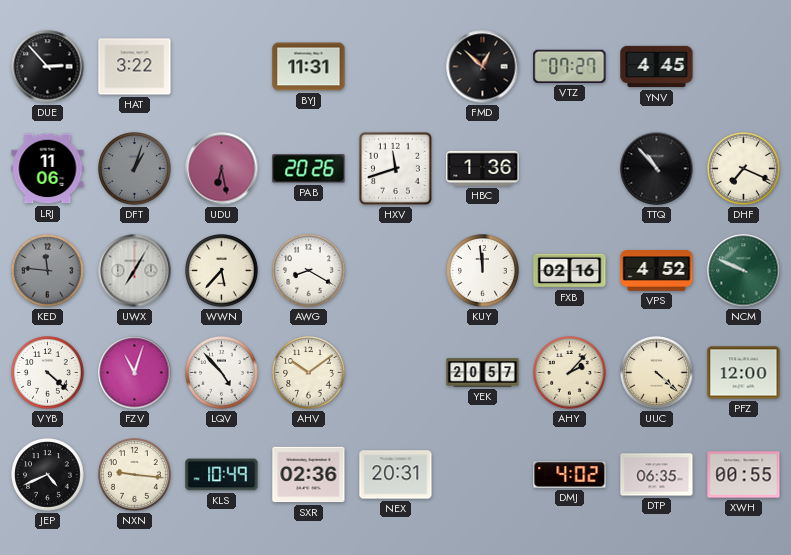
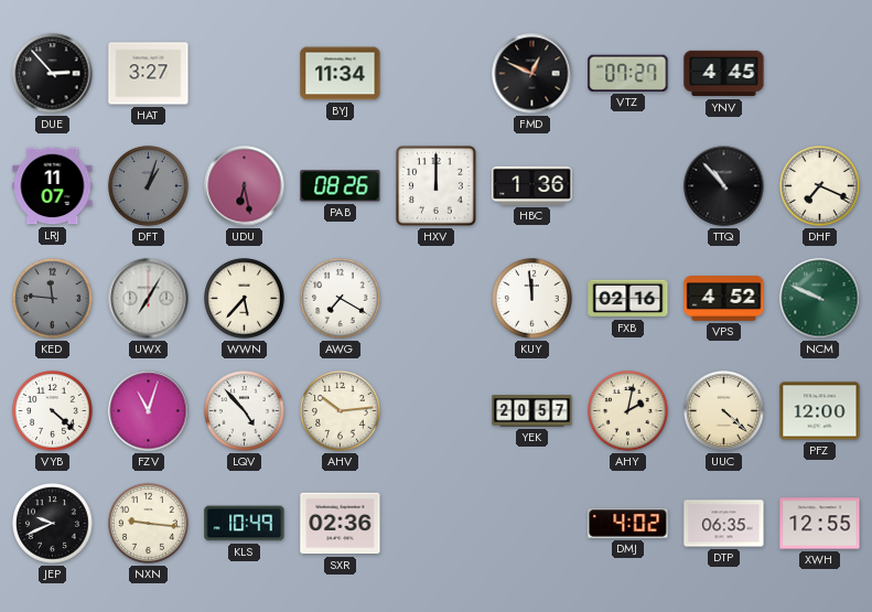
HAT: 3:22 -> 3:27 (149, 74)
BYJ: 11:31 -> 11:34 (341, 74)
FMD: 12:52 -> 12:49 (532, 74)
LRJ: 11:06 -> 11:07 (53, 186)
PAB: 20:26 -> 08:26 (341, 186)
HXV: 11:42 -> 12:00 (435, 185)
AWG: 8:20 -> 7:20 (341, 299)
AHV: 10:09 -> 10:14 (341, 411)
AHY: 2:07 -> 2:02 (628, 411)
JEP: 4:41 -> 9:41 (53, 524)
NEX: 20:31 -> none (396, 475)
XWH: 00:55 -> 12:55 (820, 524)
